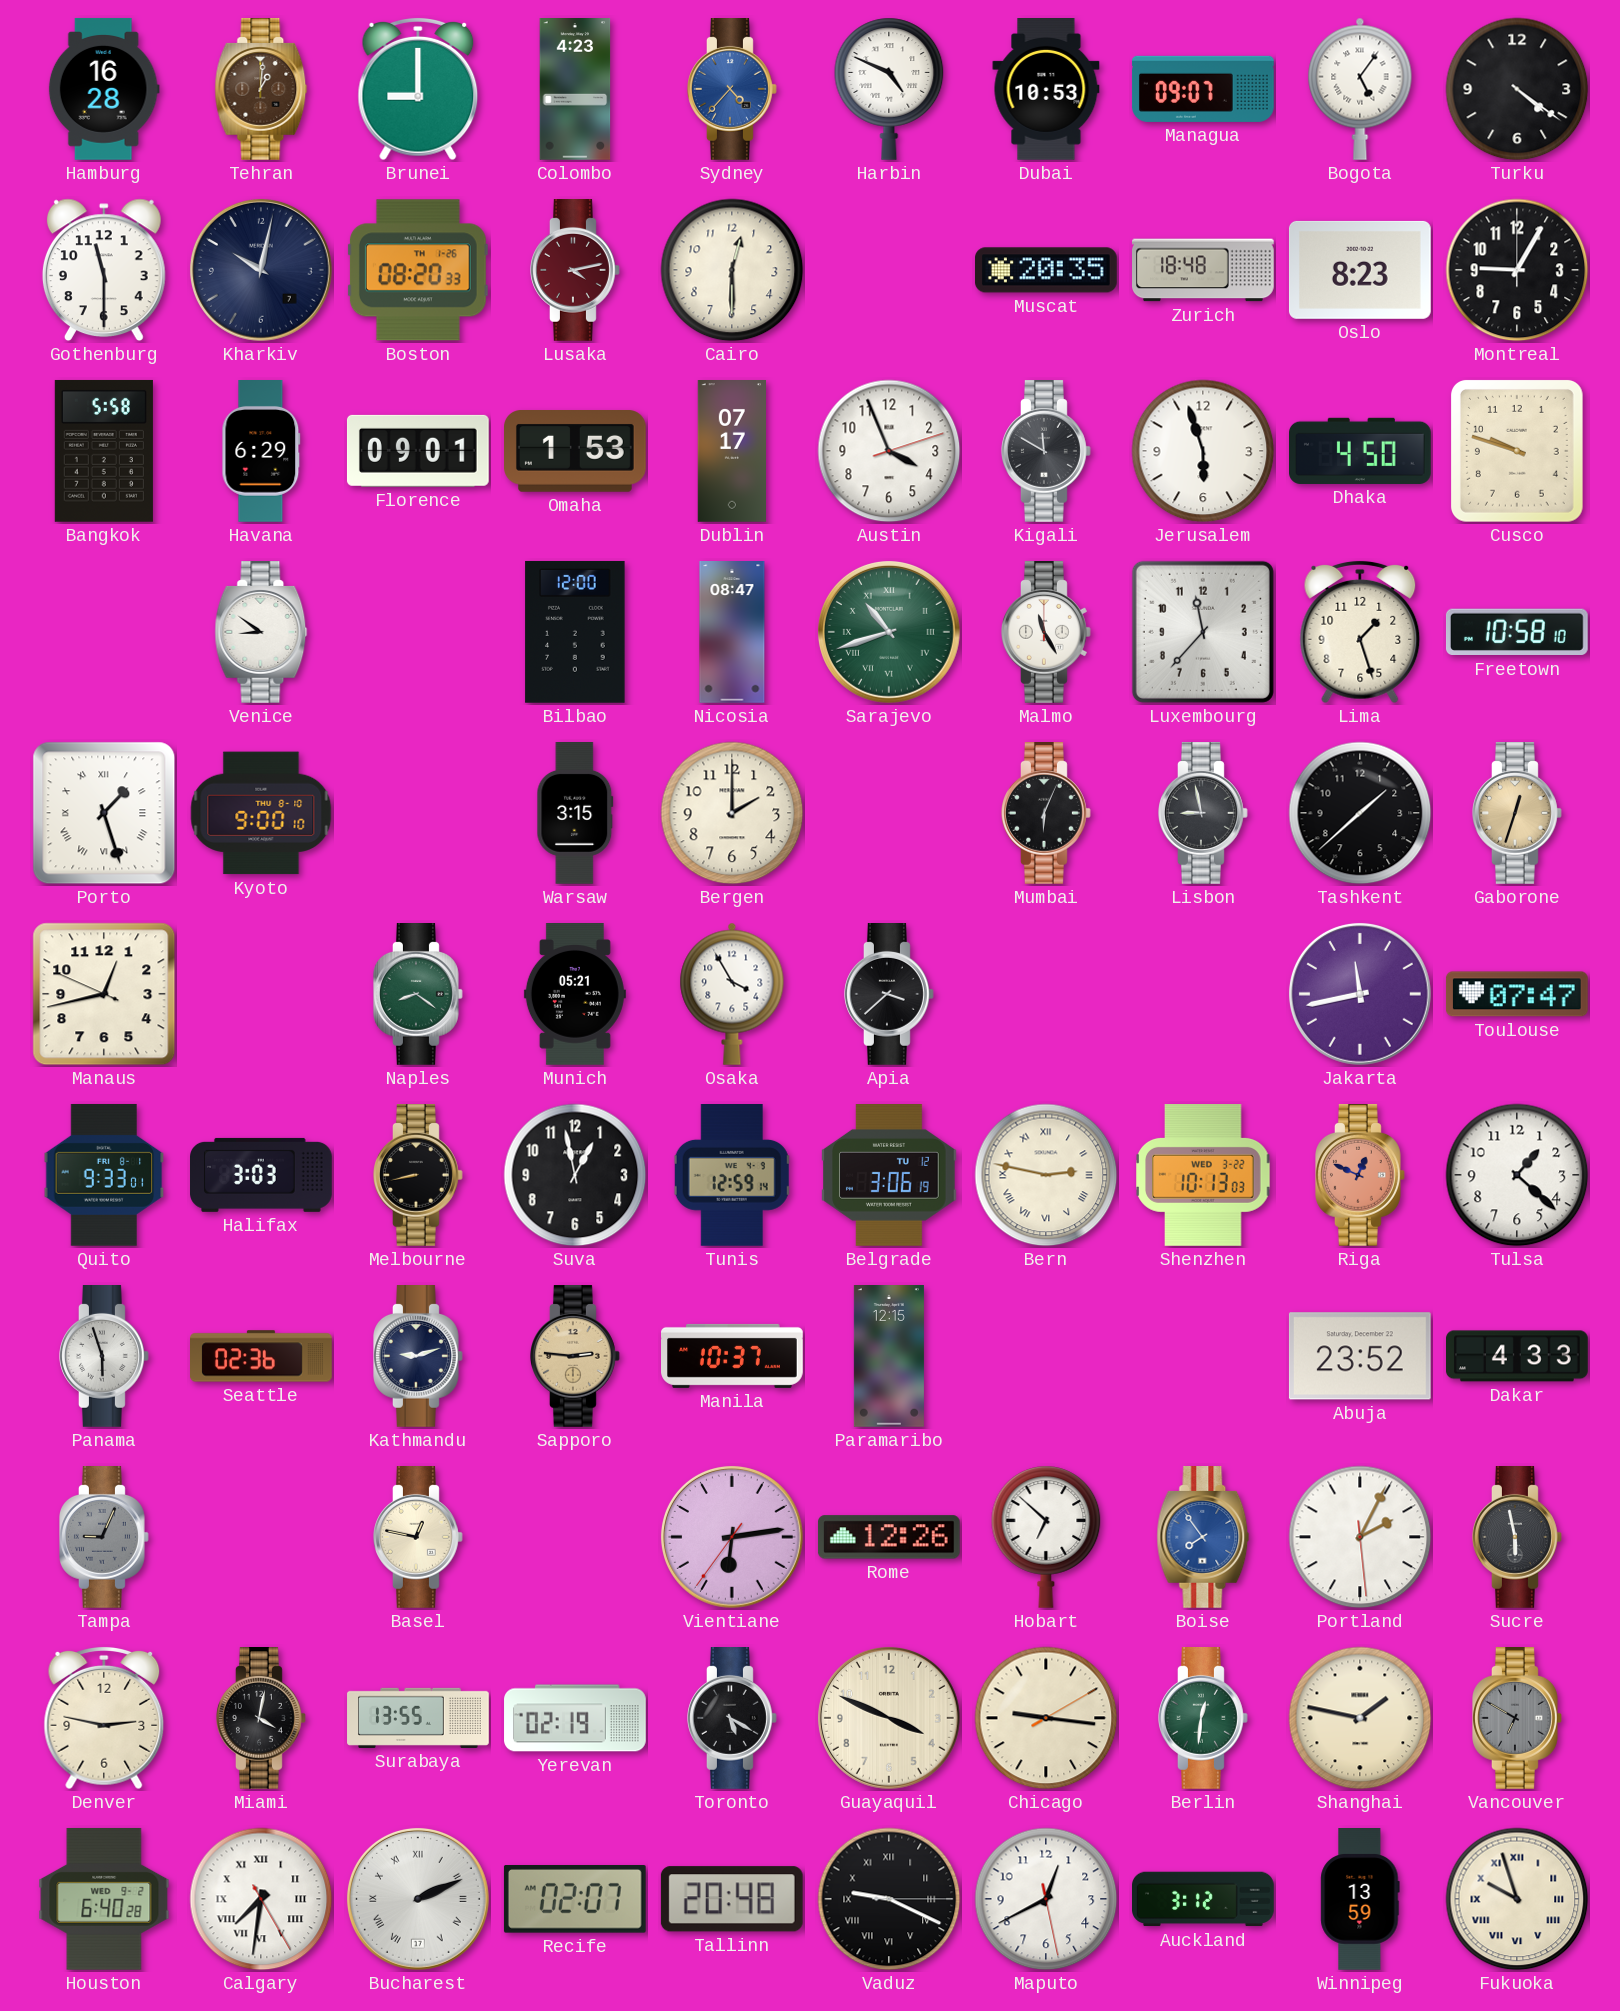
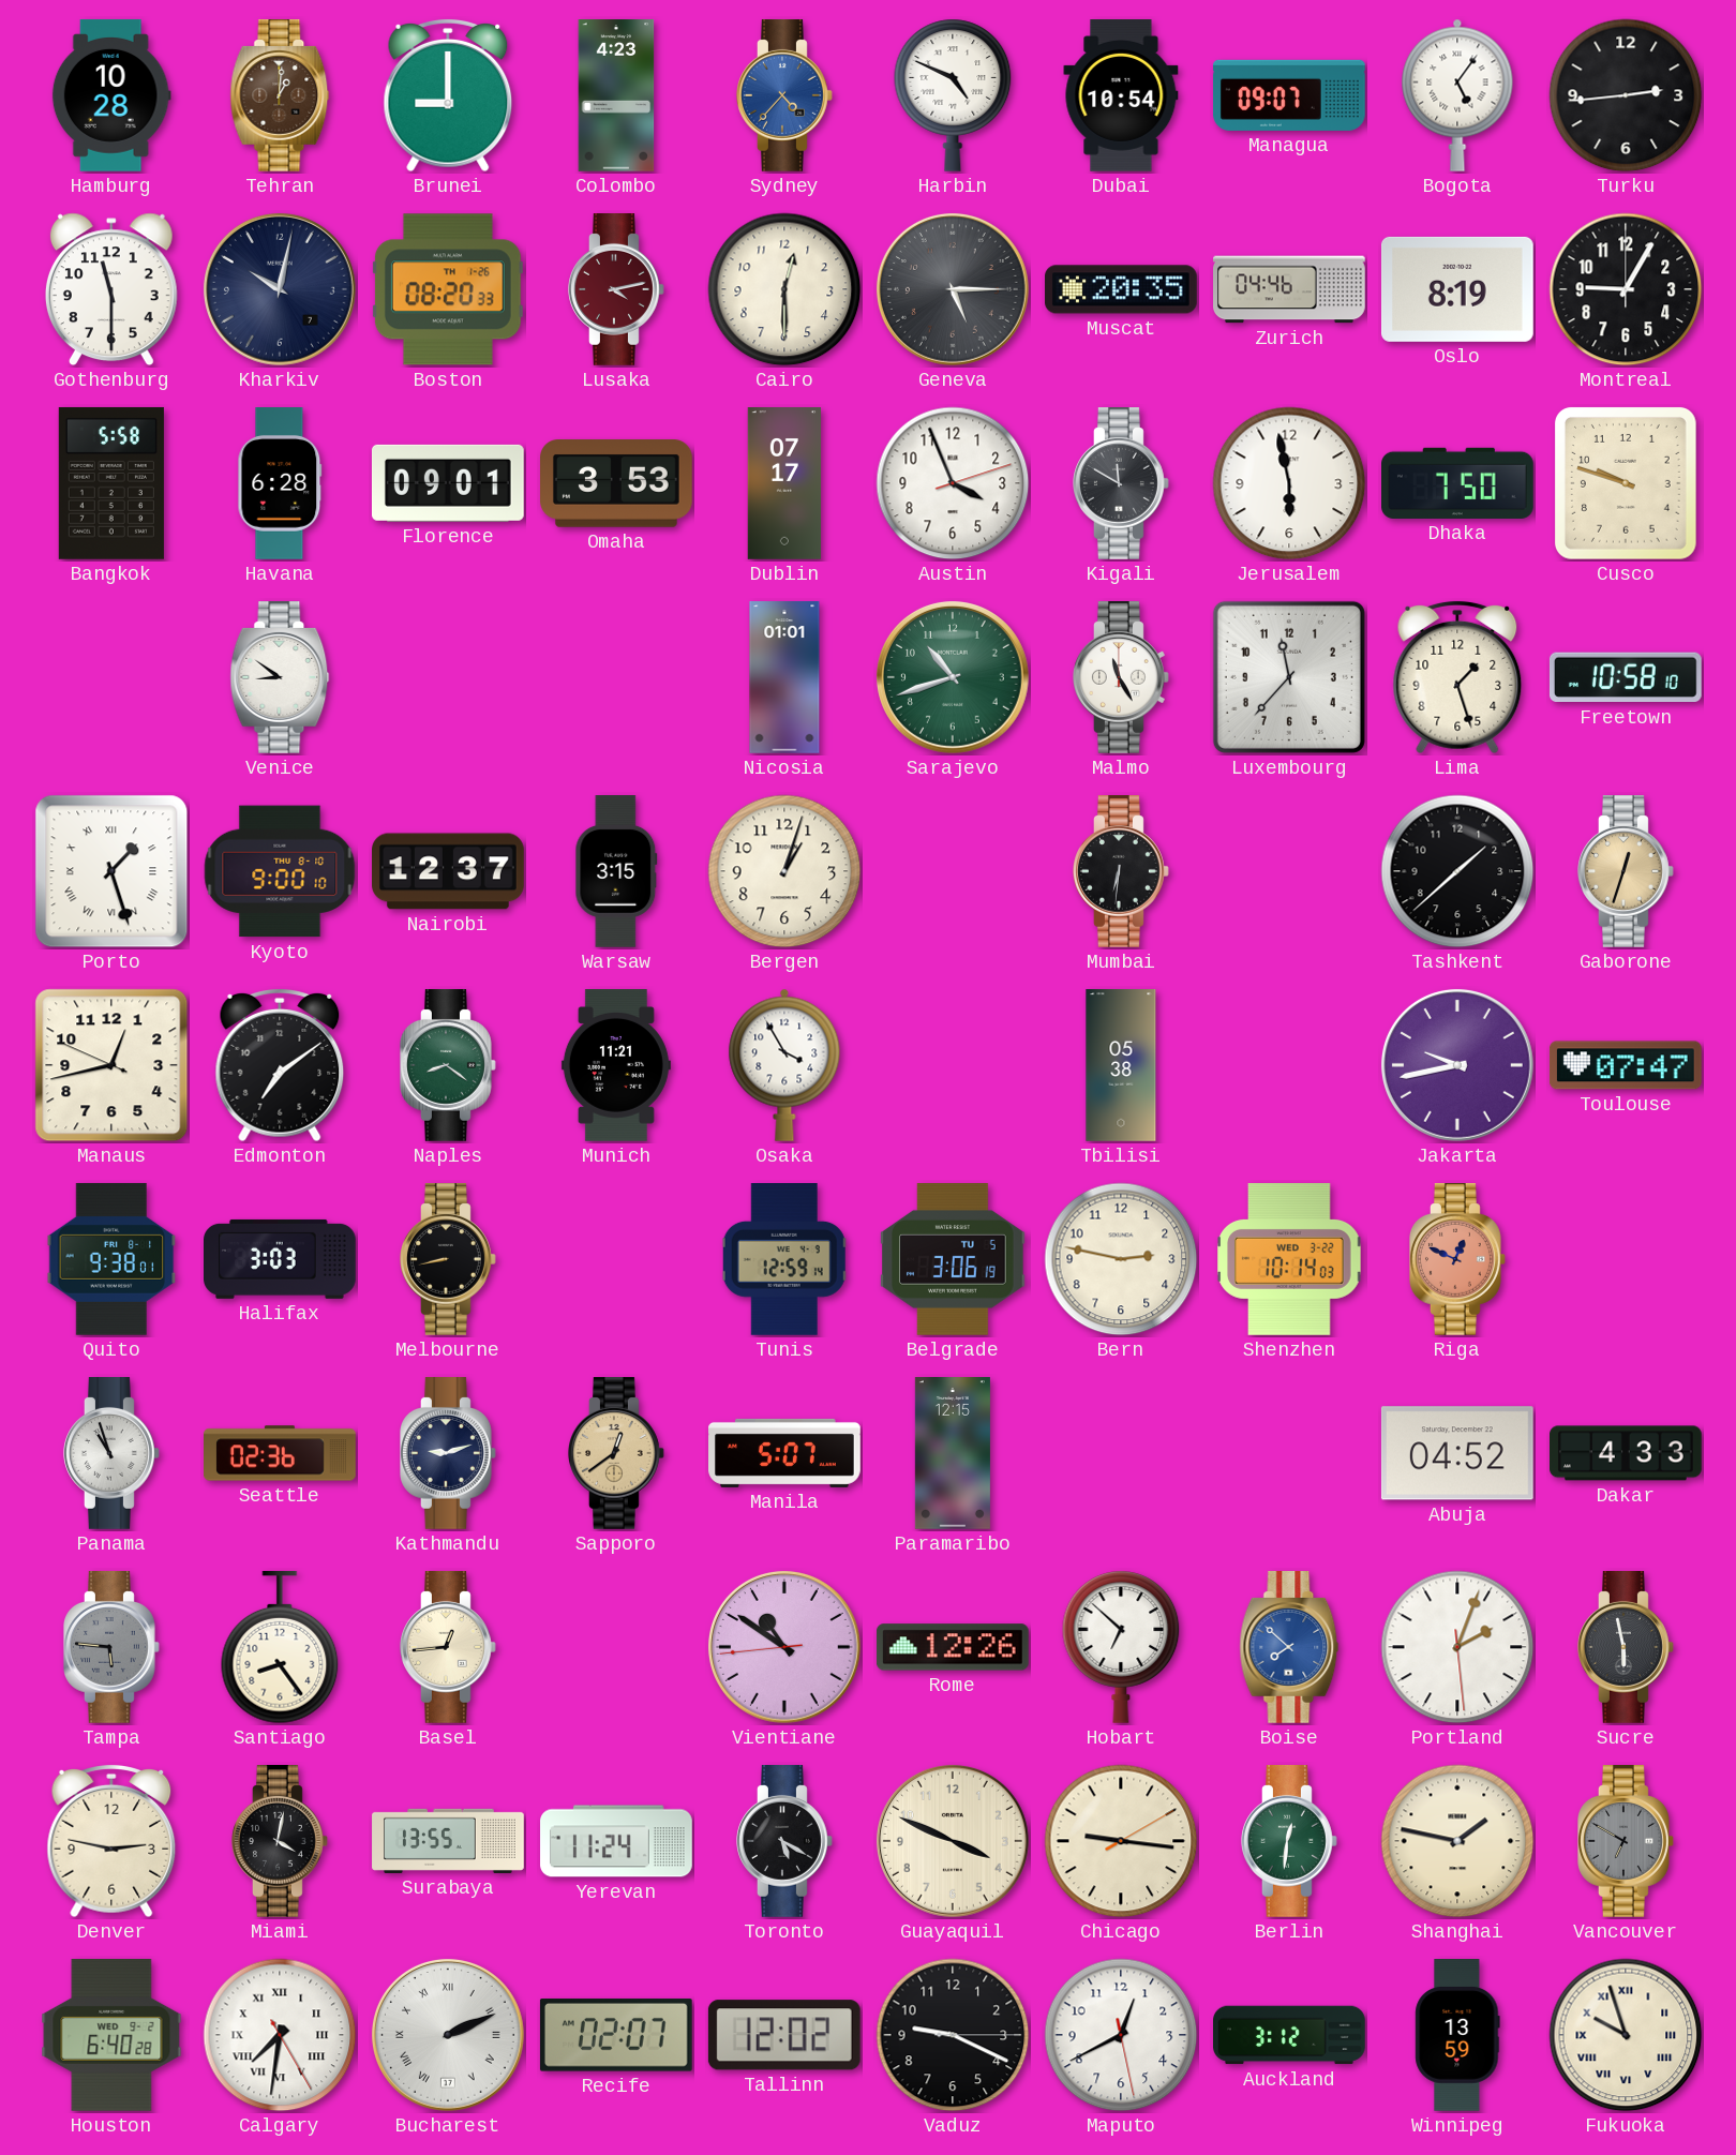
Hamburg: 16:28 -> 10:28 (111, 95)
Dubai: 10:53 -> 10:54 (1121, 96)
Turku: 4:21 -> 2:44 (1626, 95)
Geneva: none -> 5:15 (953, 289)
Zurich: 18:48 -> 04:46 (1290, 289)
Oslo: 8:23 -> 8:19 (1457, 289)
Havana: 6:29 -> 6:28 (280, 484)
Omaha: 1:53 -> 3:53 (617, 483)
Jerusalem: 5:57 -> 5:58 (1289, 483)
Dhaka: 4:50 -> 7:50 (1458, 483)
Bilbao: 12:00 -> none (575, 632)
Nicosia: 08:47 -> 01:01 (784, 677)
Sarajevo numerals: Roman -> Arabic (953, 677)
Nairobi: none -> 12:37 (449, 871)
Bergen: 2:00 -> 1:03 (784, 871)
Mumbai: 6:04 -> 6:31 (1122, 872)
Lisbon: 8:58 -> none (1204, 814)
Edmonton: none -> 7:09 (280, 1065)
Munich: 05:21 -> 11:21 (616, 1066)
Apia: 3:38 -> none (890, 995)
Tbilisi: none -> 05:38 (1121, 1065)
Jakarta: 11:43 -> 9:43 (1457, 1065)
Quito: 9:33 -> 9:38 (111, 1259)
Suva: 12:58 -> none (575, 1175)
Belgrade date: TU 12 -> TU 5 (953, 1260)
Bern numerals: Roman -> Arabic (1121, 1259)
Shenzhen: 10:13 -> 10:14 (1289, 1260)
Tulsa: 1:22 -> none (1517, 1175)
Panama: 5:57 -> 10:57 (113, 1454)
Sapporo: 2:46 -> 12:39 (617, 1454)
Manila: 10:37 -> 5:07 (785, 1453)
Abuja: 23:52 -> 04:52 (1457, 1453)
Tampa: 9:04 -> 5:46 (113, 1648)
Santiago: none -> 8:24 (280, 1647)
Basel: 12:47 -> 12:44 (449, 1648)
Vientiane: 6:13 -> 10:50 (784, 1647)
Boise: 7:54 -> 7:52 (1289, 1648)
Portland: 2:04 -> 2:03 (1457, 1647)
Yerevan: 02:19 -> 11:24 (616, 1841)
Tallinn: 20:48 -> 12:02 (784, 2035)
Vaduz numerals: Roman -> Arabic (953, 2035)
